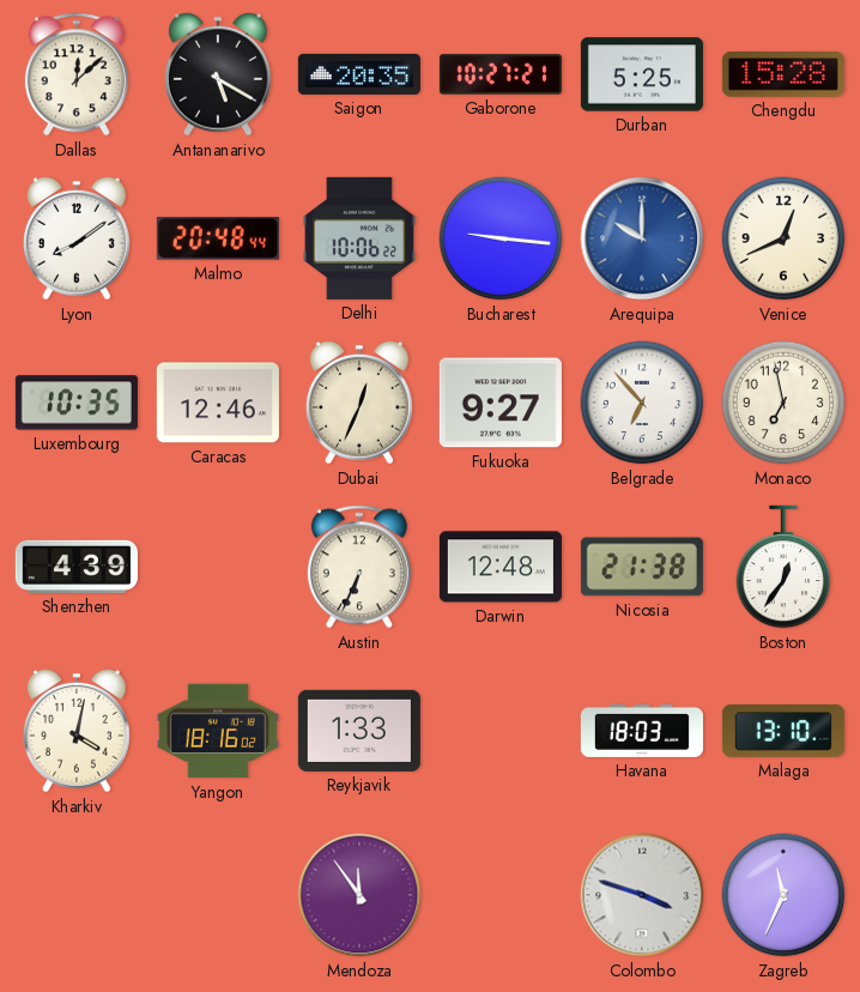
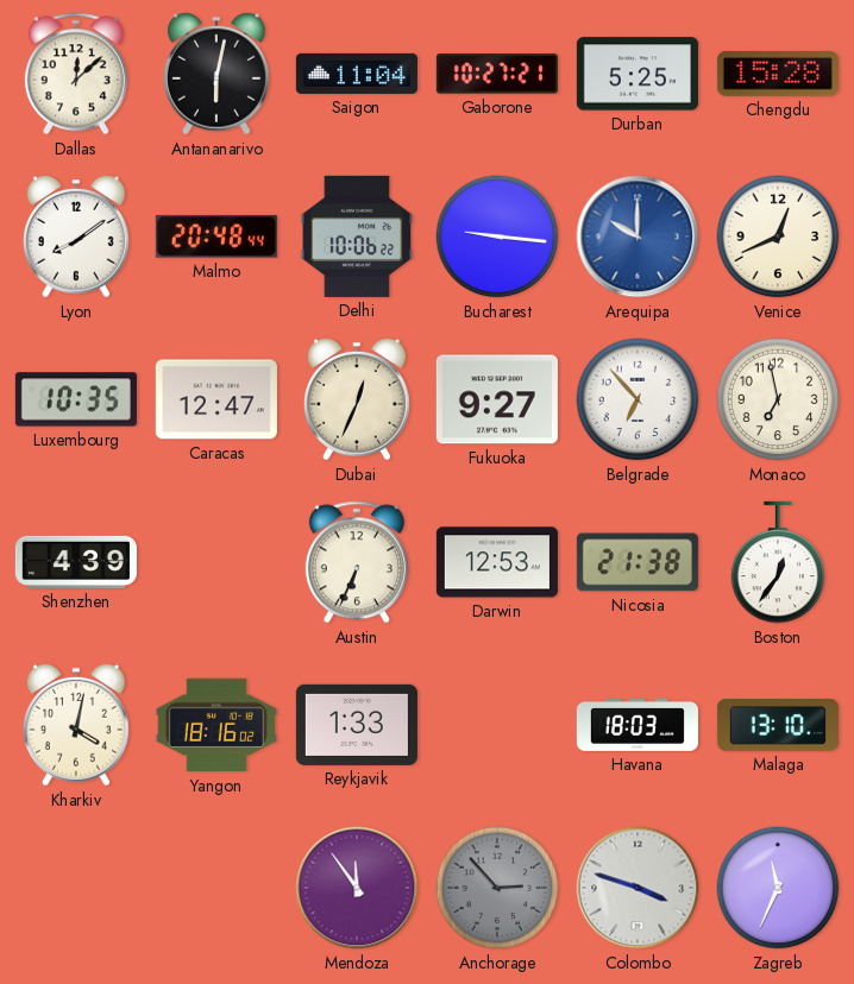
Antananarivo: 5:20 -> 6:02 (216, 74)
Saigon: 20:35 -> 11:04 (357, 74)
Caracas: 12:46 -> 12:47 (216, 399)
Darwin: 12:48 -> 12:53 (497, 562)
Anchorage: none -> 2:53 (497, 888)
